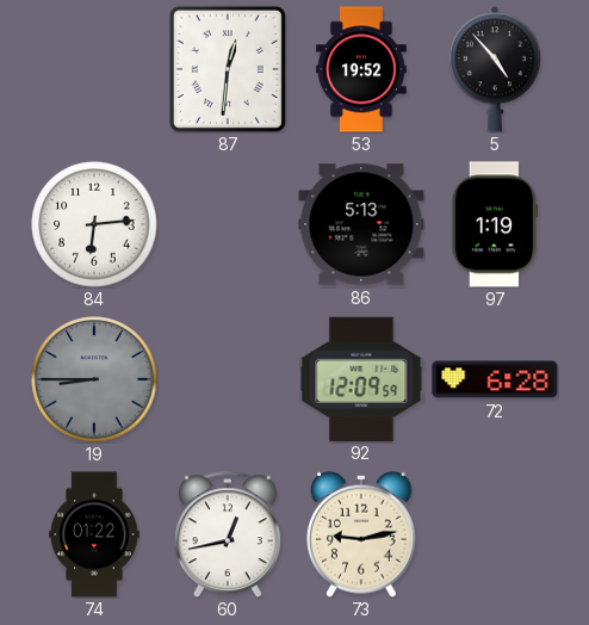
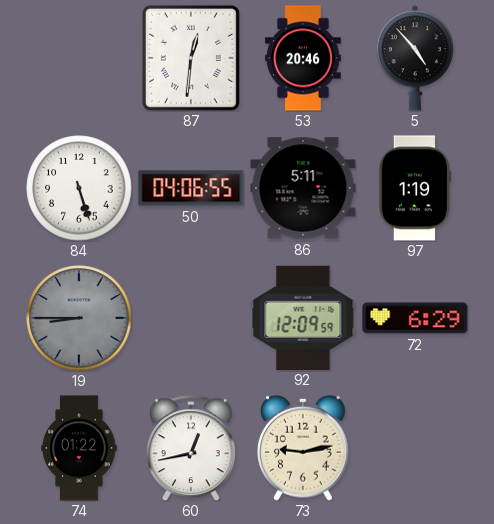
53: 19:52 -> 20:46 (303, 58)
84: 6:14 -> 5:27 (79, 188)
50: none -> 04:06 (191, 188)
86: 5:13 -> 5:11 (303, 188)
72: 6:28 -> 6:29 (415, 318)
